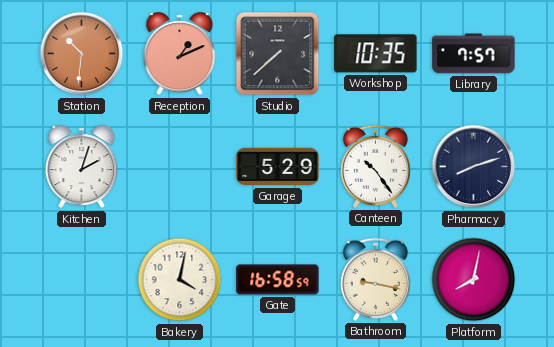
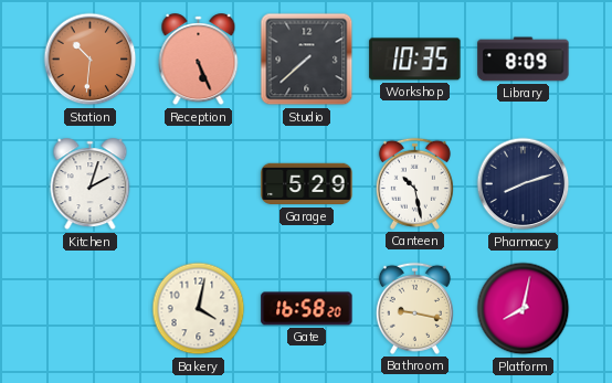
Reception: 1:11 -> 5:26 (199, 60)
Library: 7:57 -> 8:09 (524, 60)
Canteen: 10:24 -> 10:28 (414, 183)
Gate: 16:58:59 -> 16:58:20 (307, 309)
